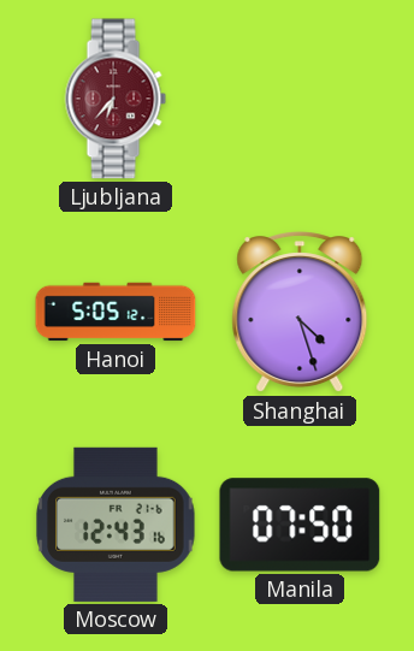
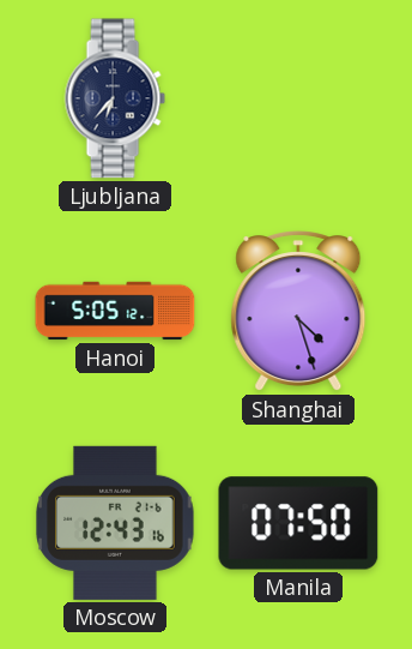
Ljubljana dial: burgundy -> navy (115, 98)
